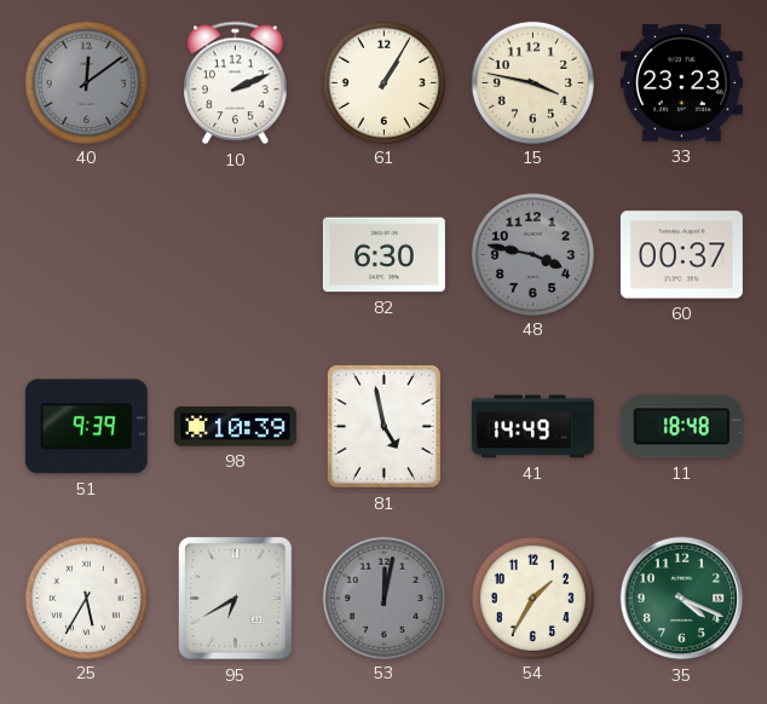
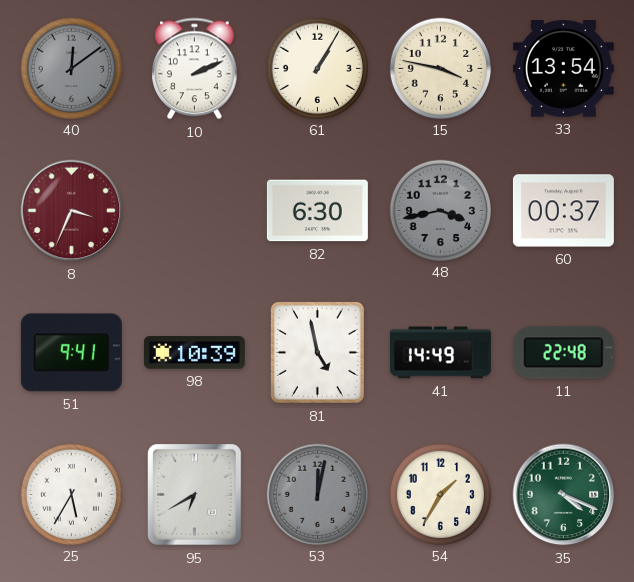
33: 23:23 -> 13:54 (563, 69)
8: none -> 3:34 (72, 211)
48: 3:47 -> 3:43 (440, 210)
51: 9:39 -> 9:41 (71, 353)
11: 18:48 -> 22:48 (563, 353)
